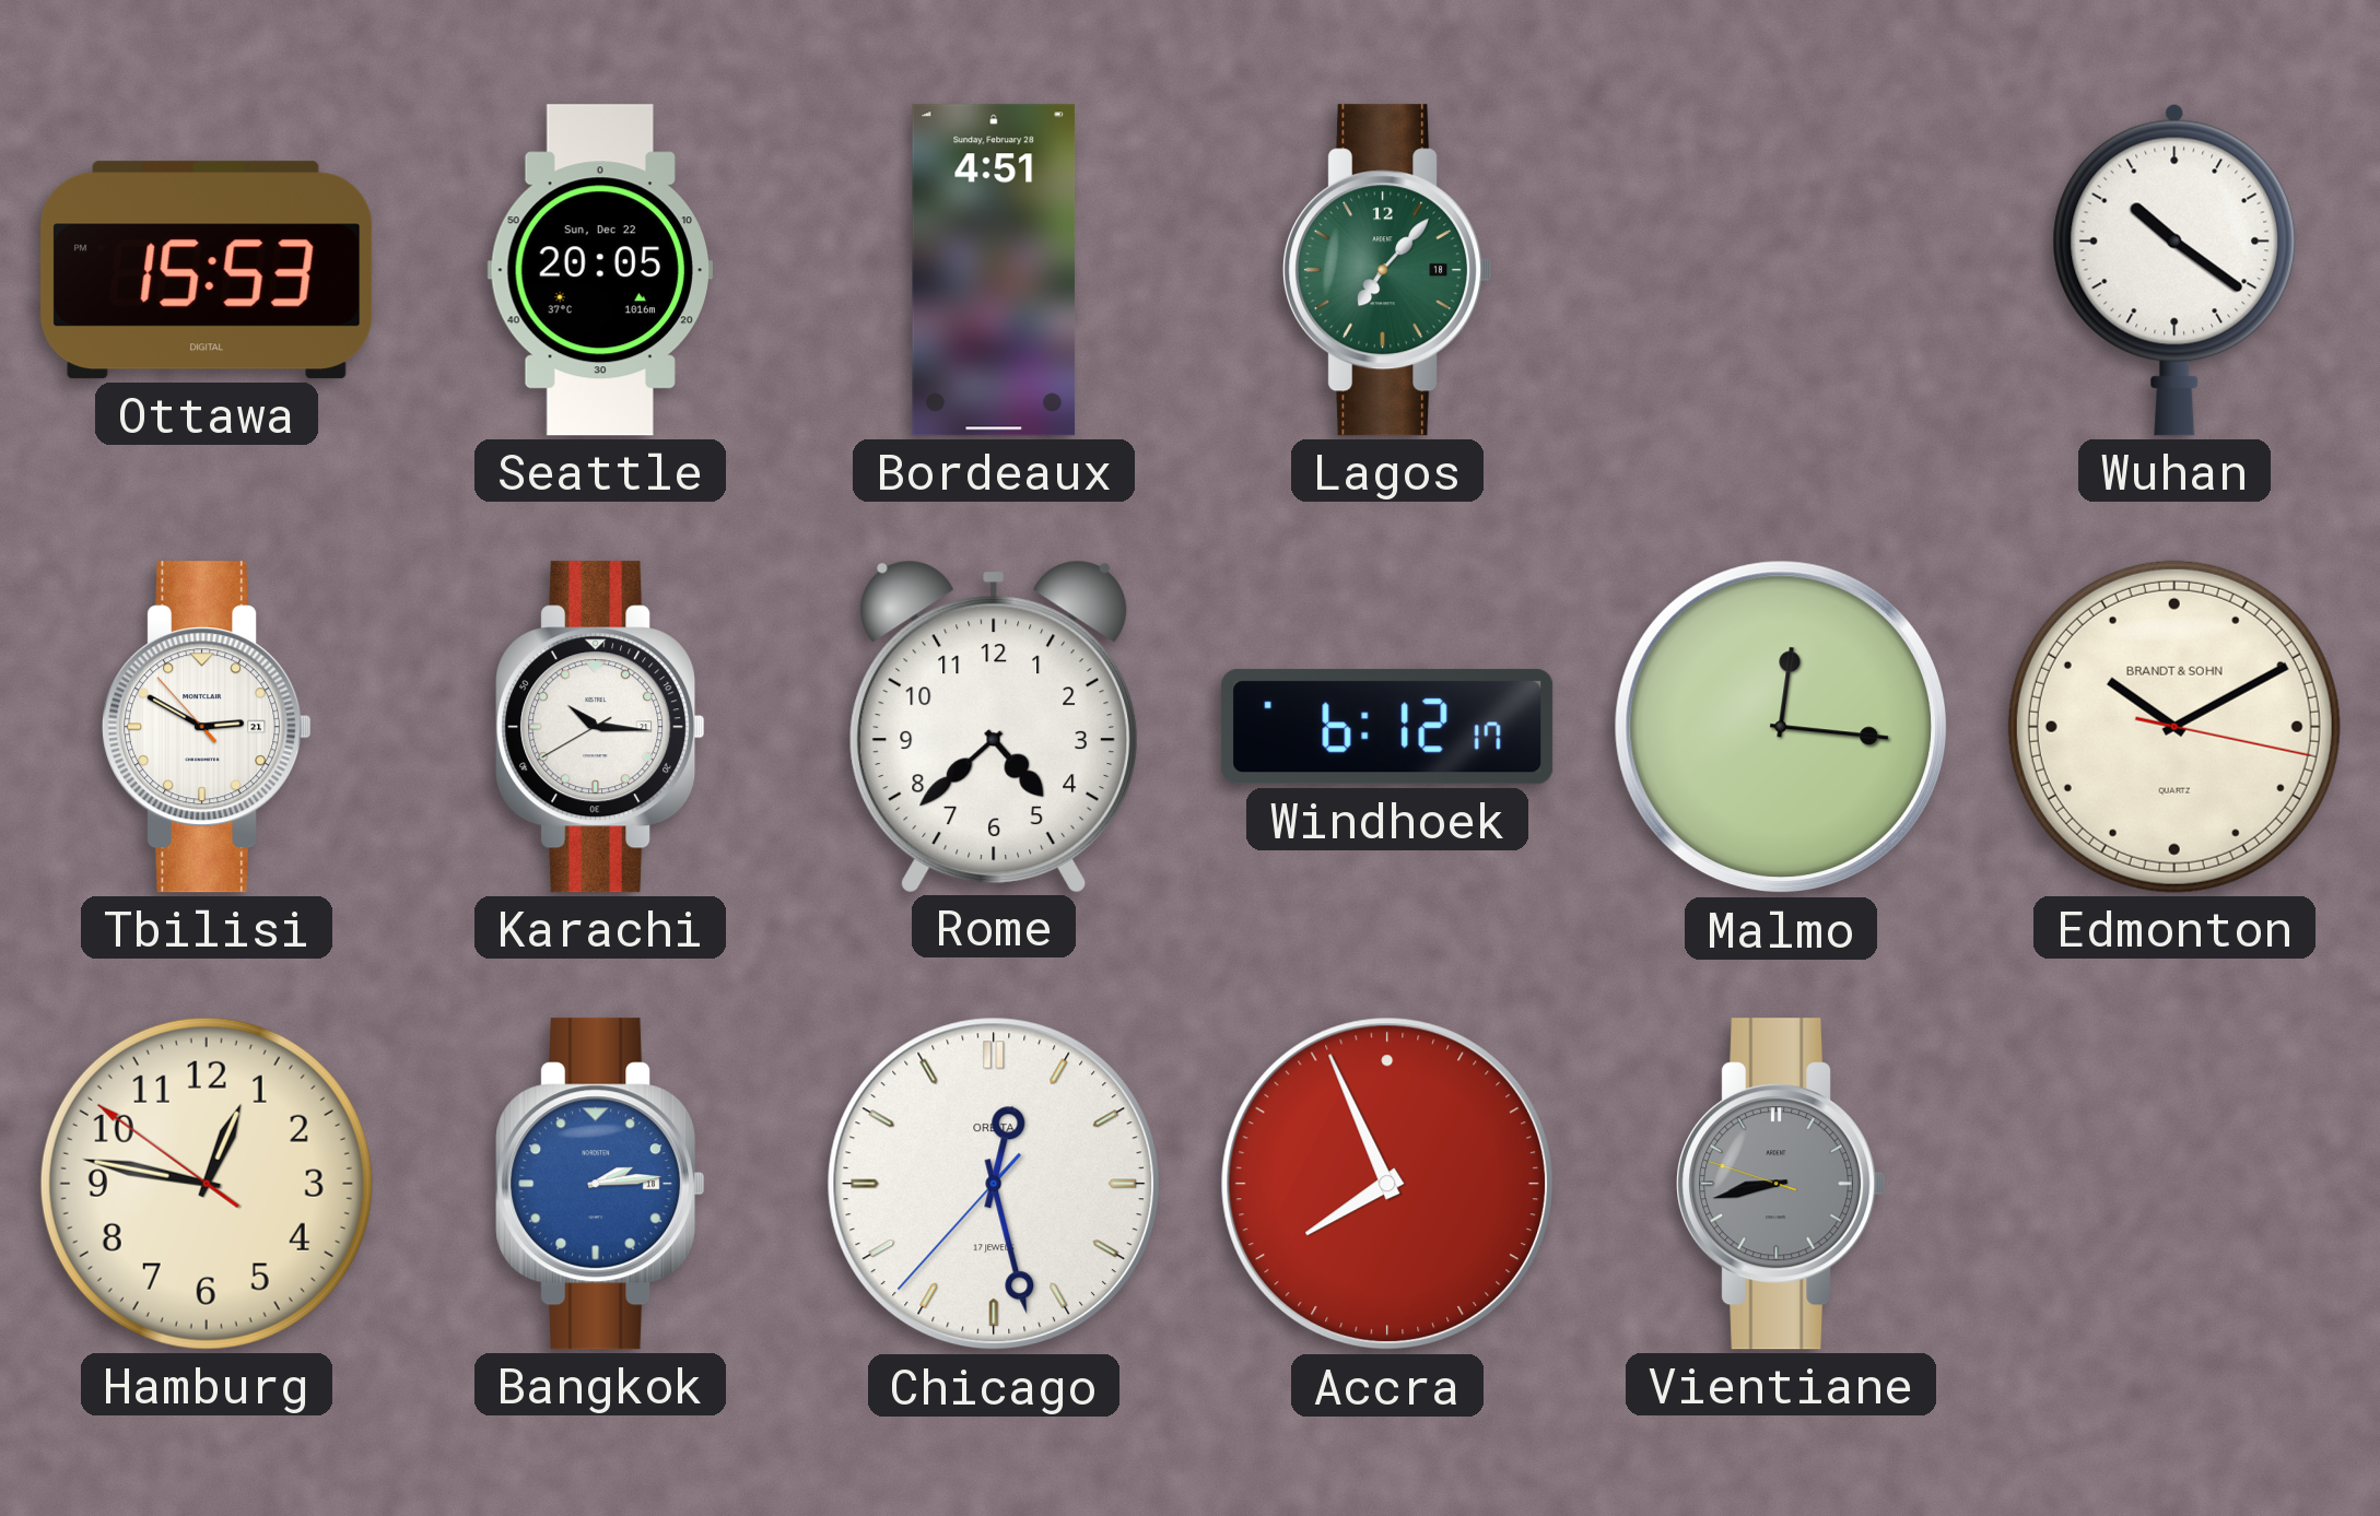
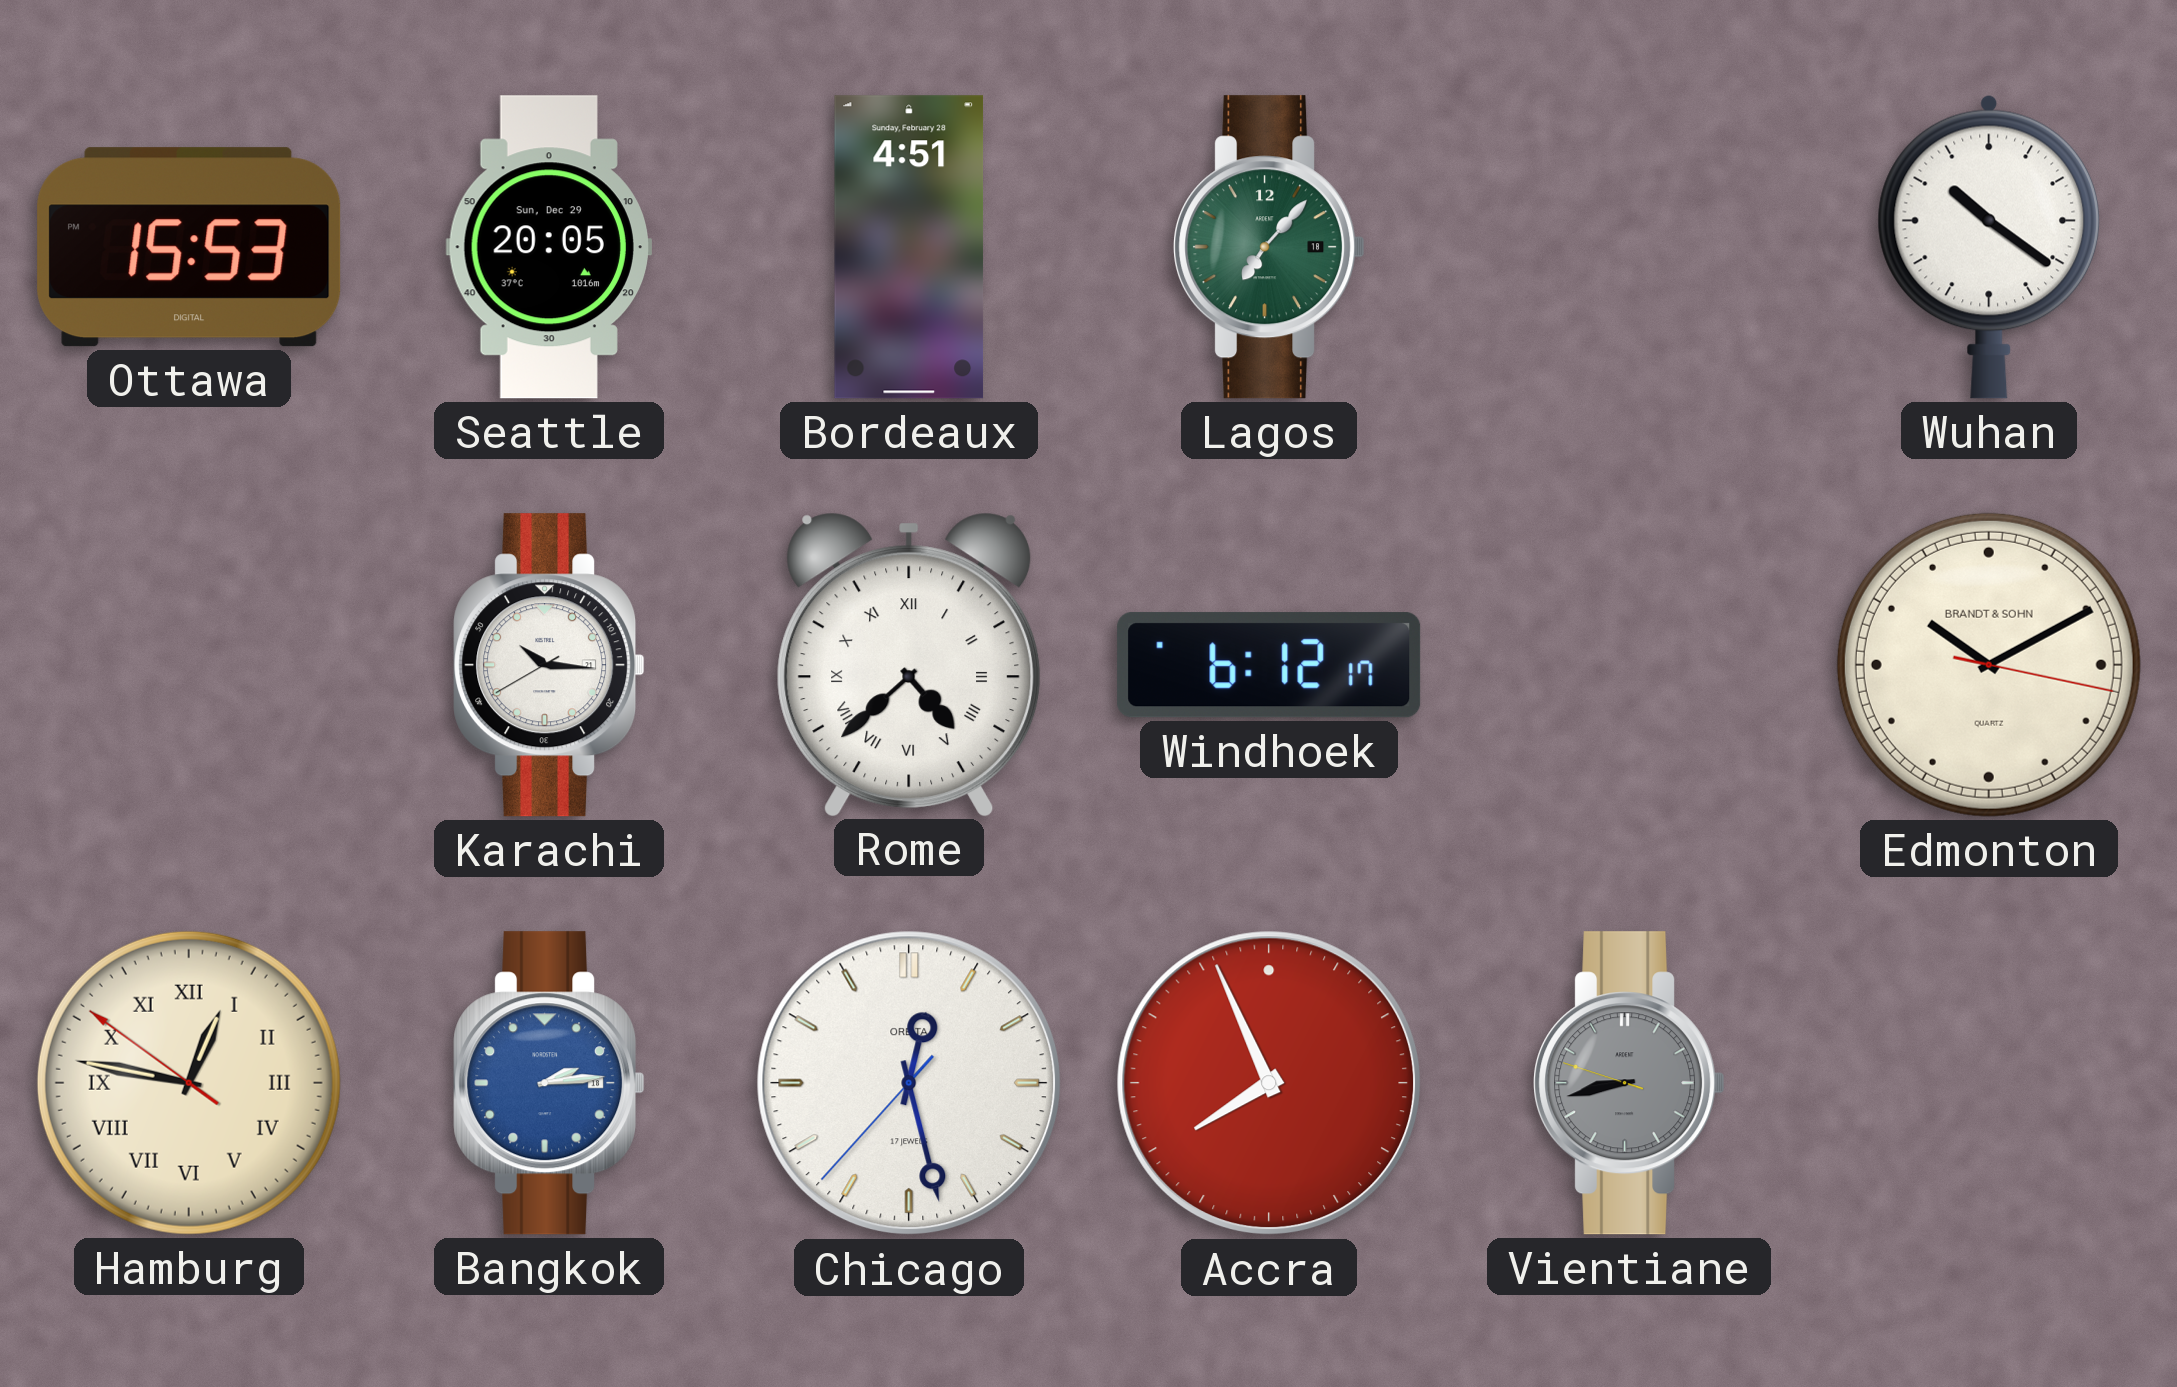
Seattle date: Sun, Dec 22 -> Sun, Dec 29 (548, 247)
Tbilisi: 2:49 -> none (207, 727)
Rome numerals: Arabic -> Roman (909, 664)
Malmo: 12:16 -> none (1781, 727)
Hamburg numerals: Arabic -> Roman (189, 1083)
